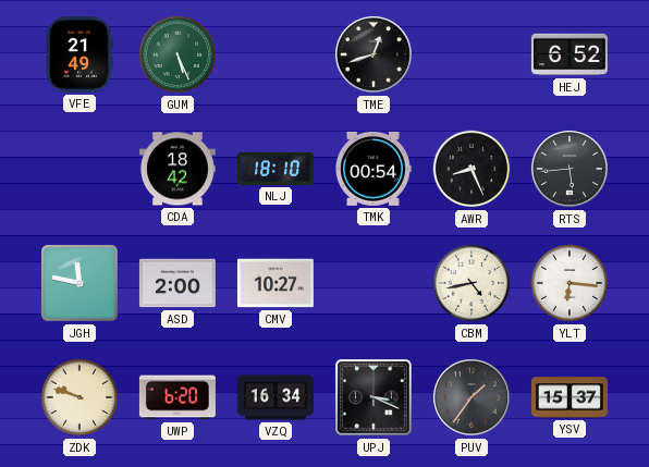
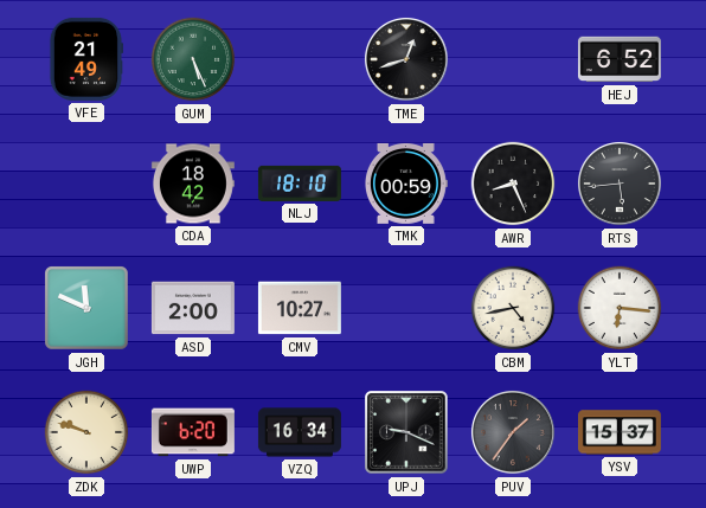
TMK: 00:54 -> 00:59 (405, 184)
JGH: 11:47 -> 11:49 (88, 309)
UPJ: 3:19 -> 9:19 (407, 433)
